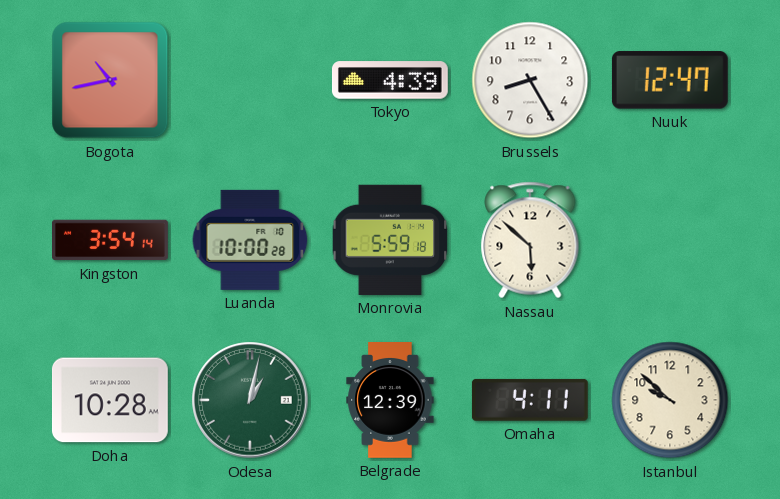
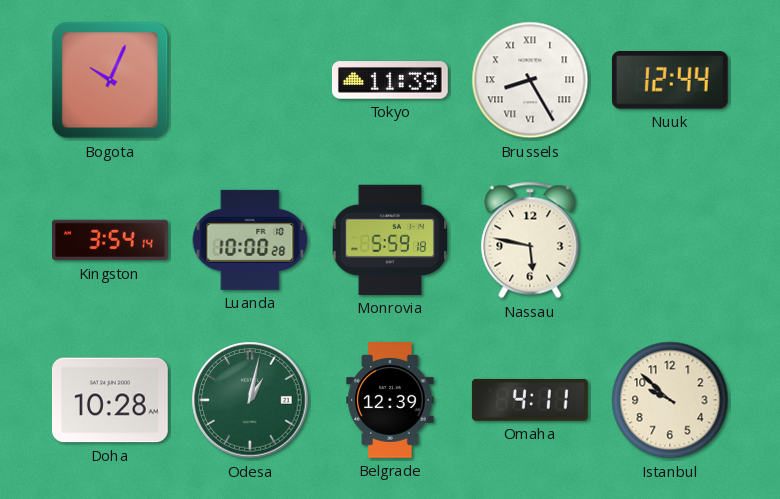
Bogota: 10:43 -> 10:04 (110, 80)
Tokyo: 4:39 -> 11:39 (390, 80)
Brussels numerals: Arabic -> Roman (530, 80)
Nuuk: 12:47 -> 12:44 (670, 80)
Nassau: 5:52 -> 5:47 (530, 240)
